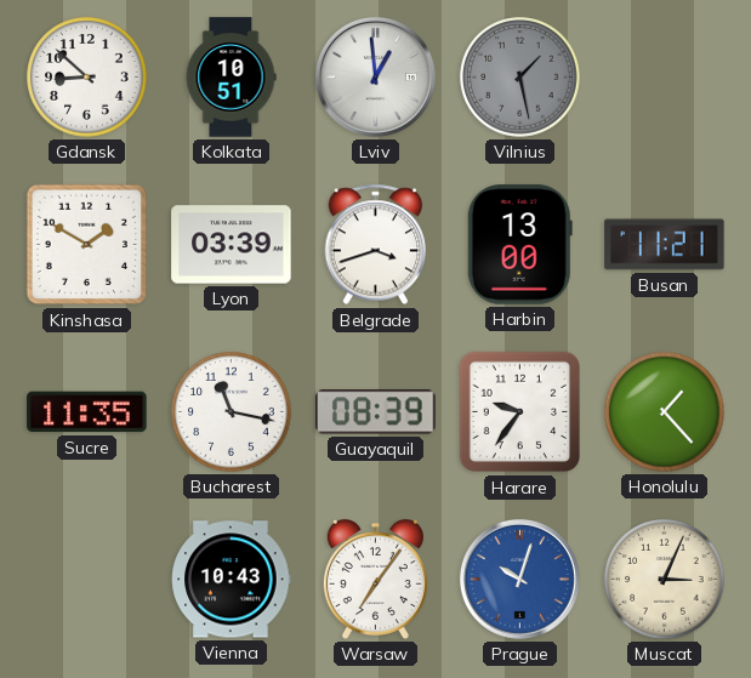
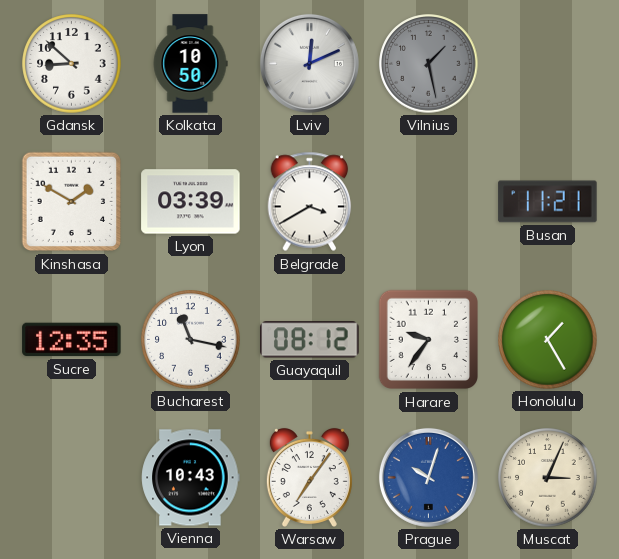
Kolkata: 10:51 -> 10:50 (190, 64)
Lviv: 12:59 -> 12:11 (309, 63)
Belgrade: 3:42 -> 3:40 (310, 202)
Harbin: 13:00 -> none (519, 245)
Sucre: 11:35 -> 12:35 (72, 340)
Guayaquil: 08:39 -> 08:12 (310, 340)
Honolulu: 1:23 -> 1:25 (548, 340)
